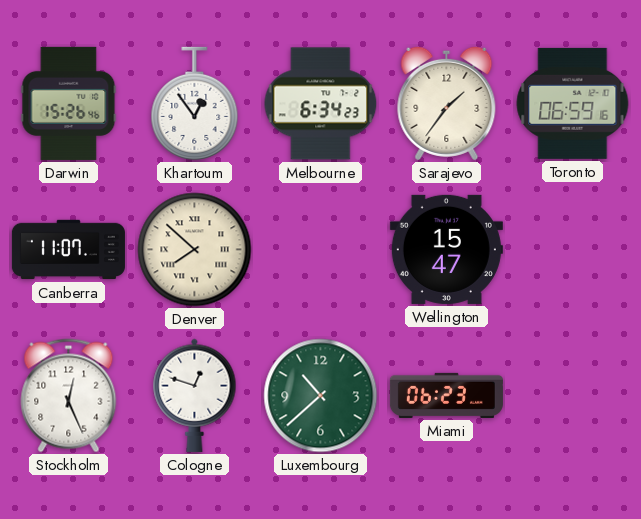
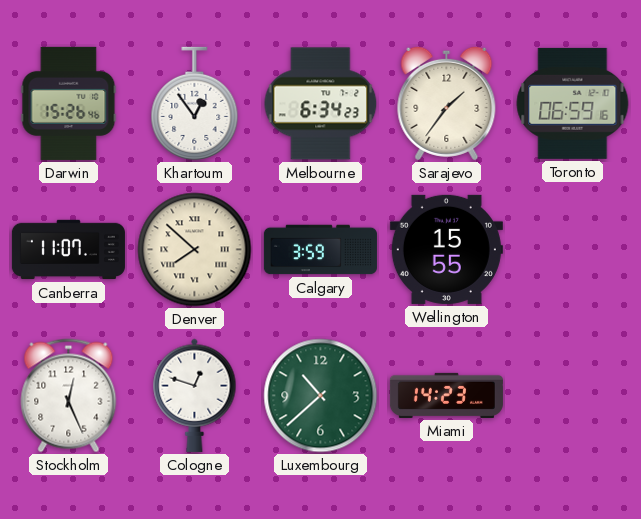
Calgary: none -> 3:59 (320, 250)
Wellington: 15:47 -> 15:55 (446, 249)
Miami: 06:23 -> 14:23 (446, 395)
